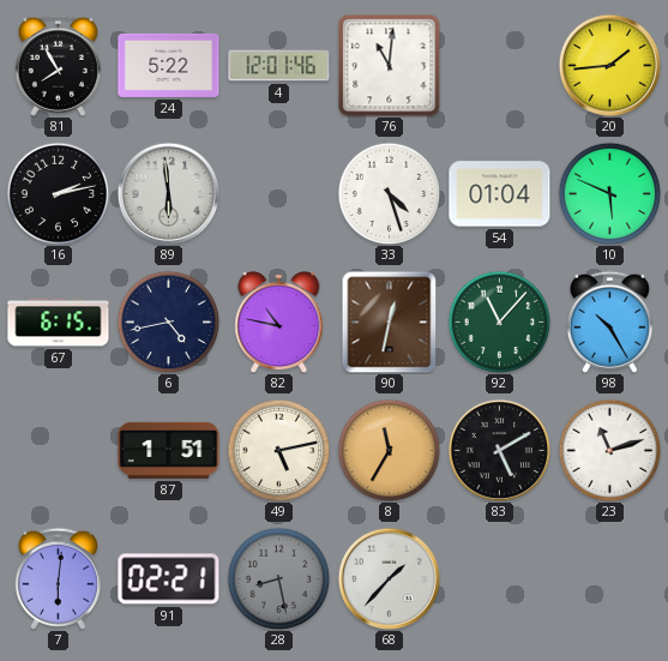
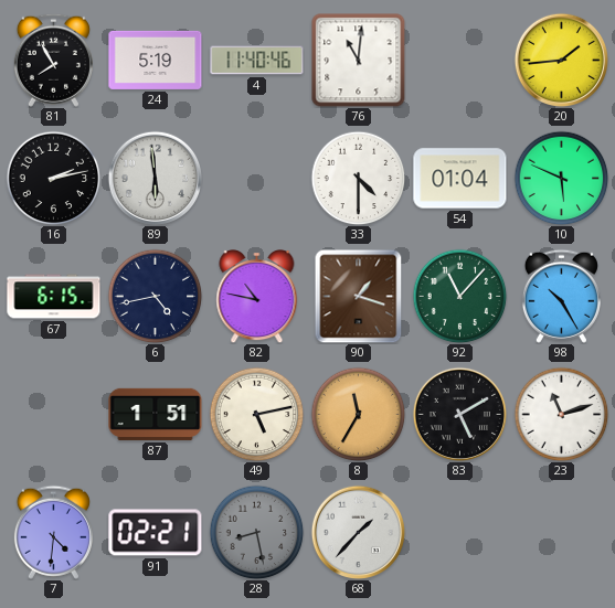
24: 5:22 -> 5:19 (156, 60)
4: 12:01 -> 11:40 (257, 61)
33: 4:27 -> 4:30 (358, 178)
90: 12:32 -> 1:18 (359, 296)
7: 6:01 -> 4:31 (53, 532)
